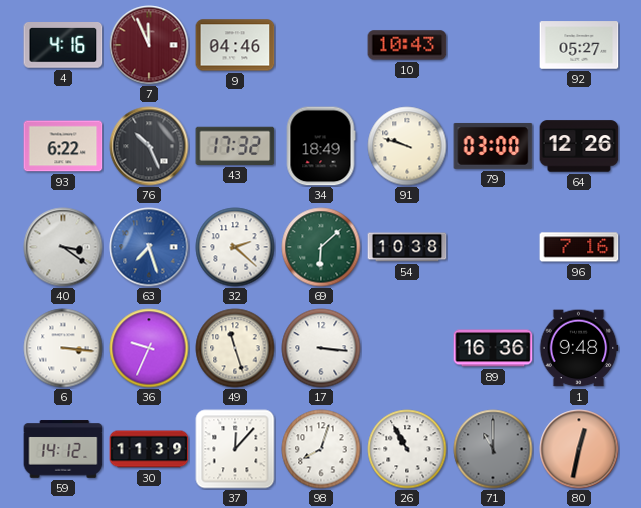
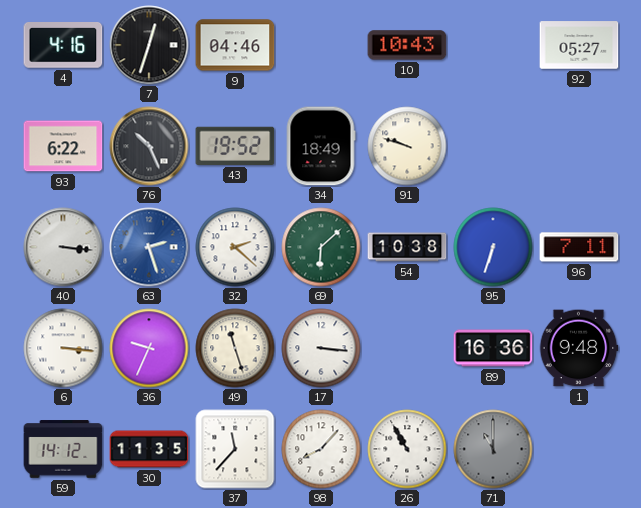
7: 11:56 -> 12:33 (149, 45)
7 dial: burgundy -> black (149, 45)
43: 17:32 -> 19:52 (235, 146)
79: 03:00 -> none (493, 146)
64: 12:26 -> none (579, 146)
40: 3:21 -> 3:16 (63, 247)
63: 7:27 -> 2:27 (149, 247)
95: none -> 6:33 (493, 247)
96: 7:16 -> 7:11 (579, 247)
30: 11:39 -> 11:35 (149, 449)
37: 12:07 -> 11:37 (235, 449)
98: 8:03 -> 8:07 (321, 449)
80: 12:32 -> none (579, 449)
